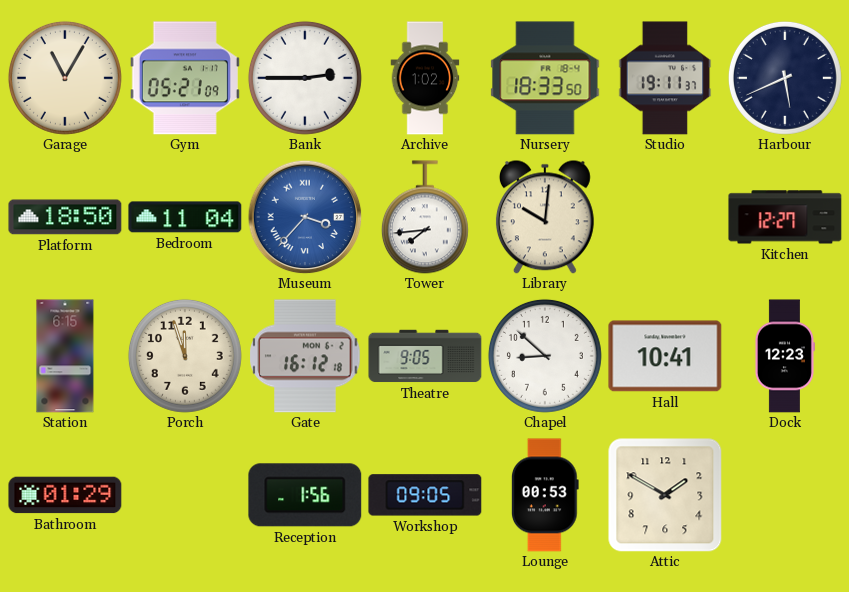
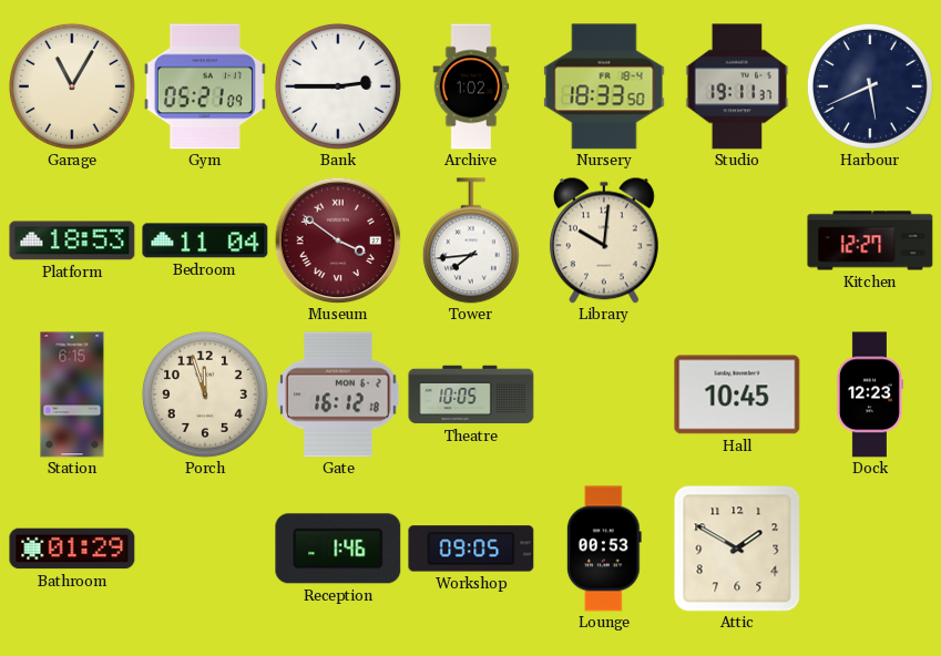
Platform: 18:50 -> 18:53 (72, 240)
Museum: 3:37 -> 3:51 (338, 240)
Museum dial: blue -> burgundy (338, 240)
Theatre: 9:05 -> 10:05 (471, 394)
Chapel: 8:52 -> none (545, 356)
Hall: 10:41 -> 10:45 (737, 394)
Reception: 1:56 -> 1:46 (338, 549)
